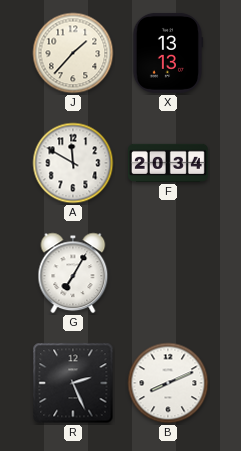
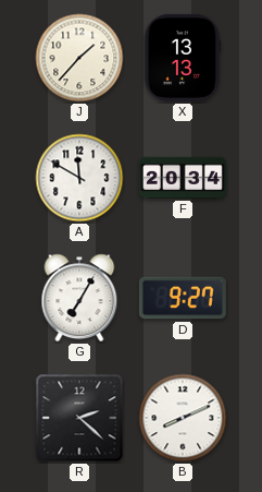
D: none -> 9:27 (183, 298)
R: 2:26 -> 2:22 (79, 418)
